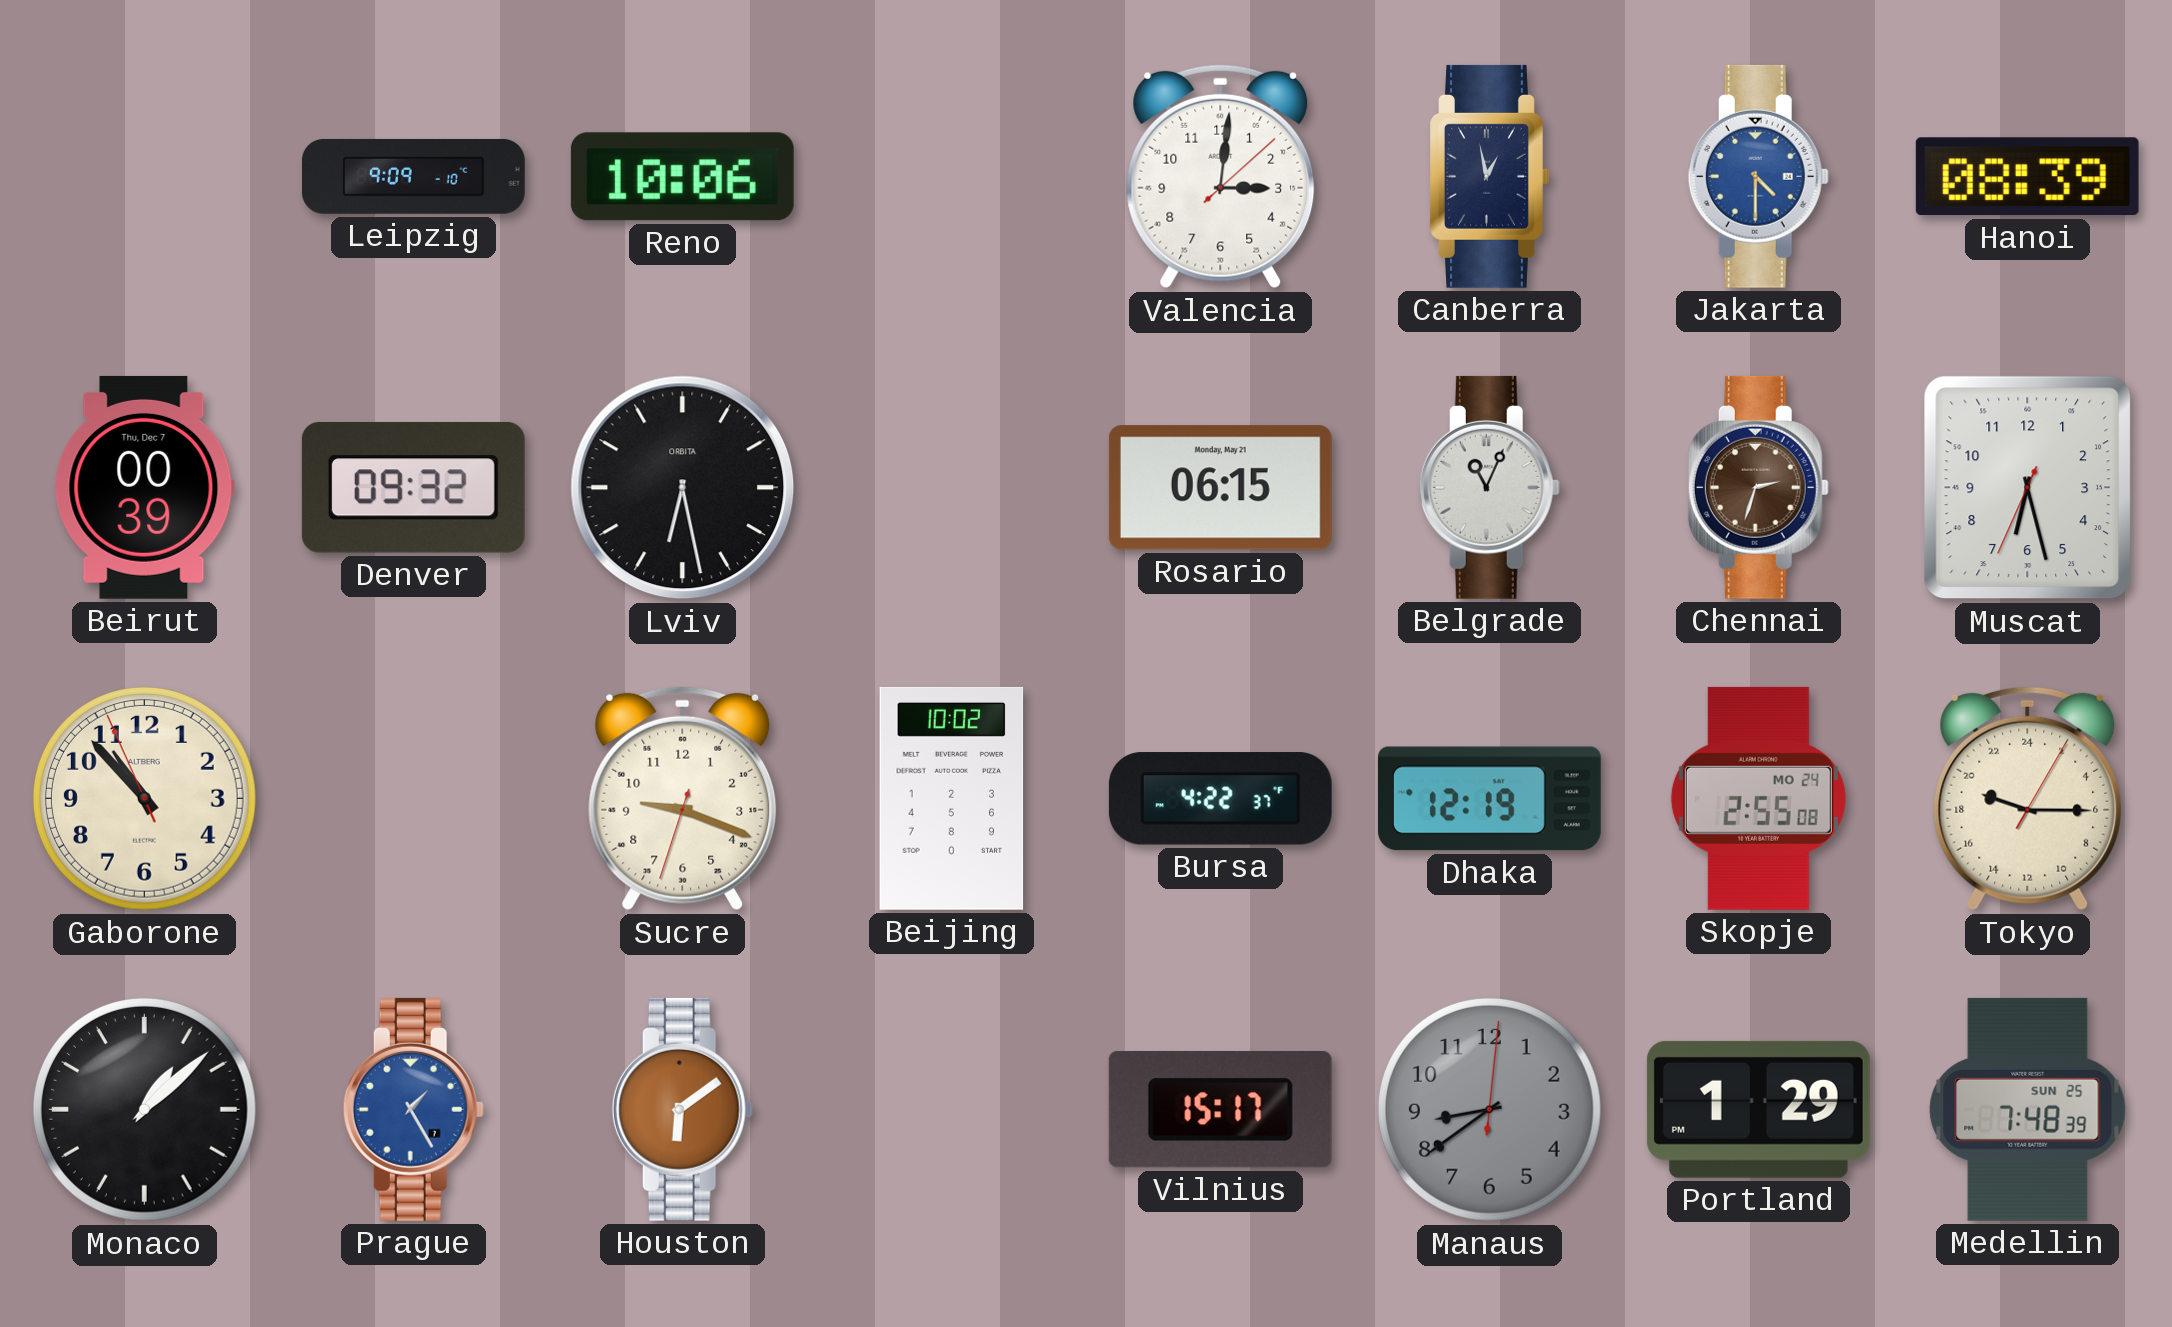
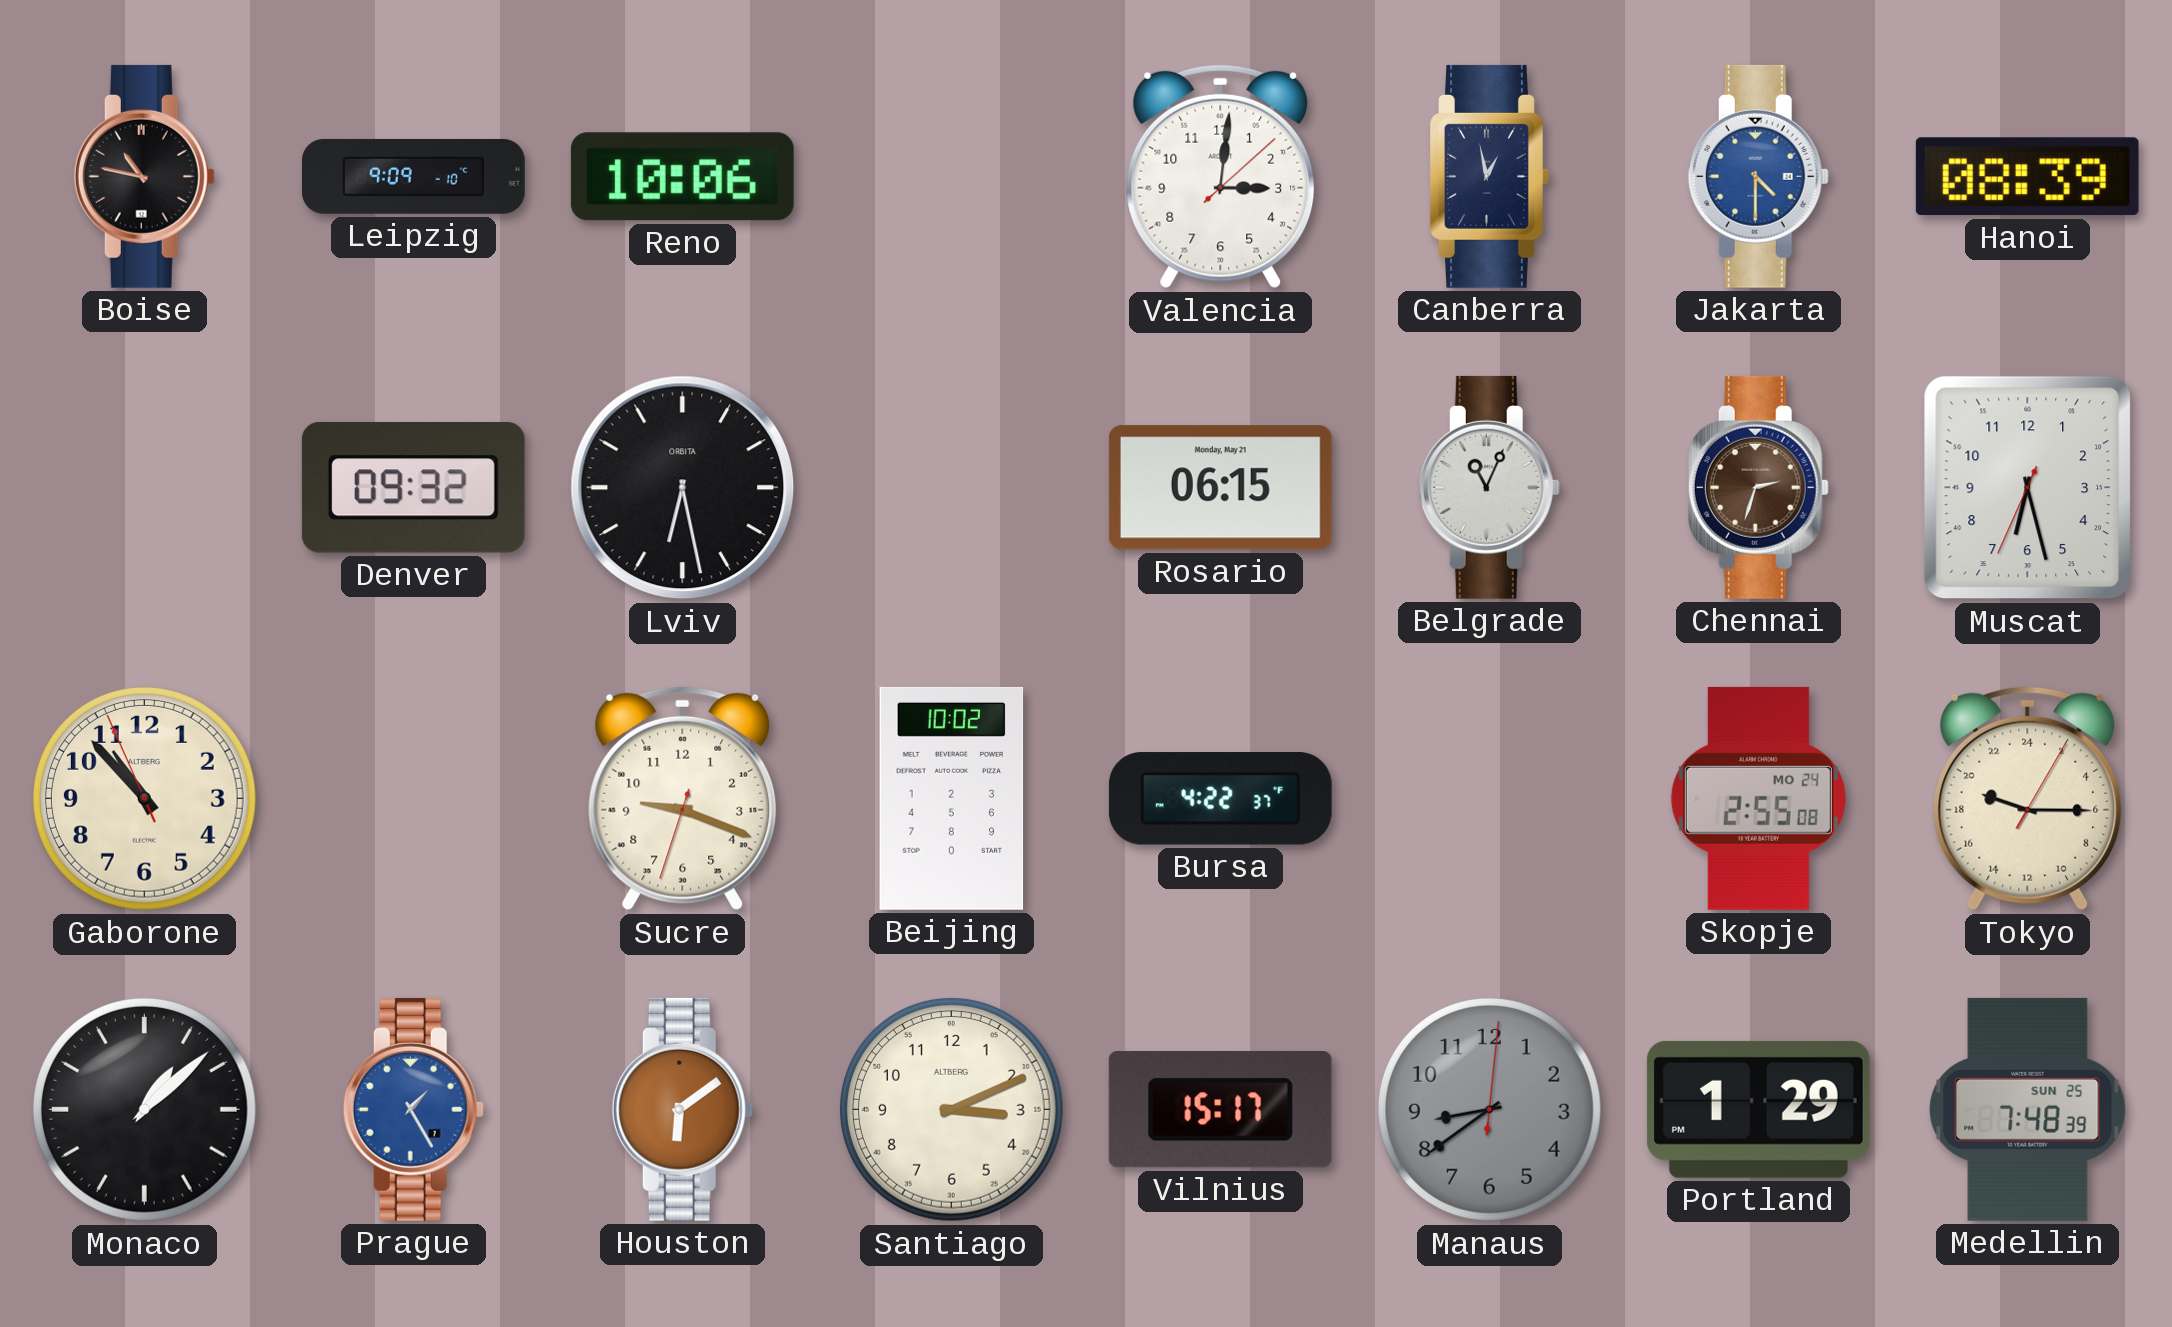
Boise: none -> 10:47 (144, 176)
Beirut: 00:39 -> none (144, 487)
Dhaka: 12:19 -> none (1489, 799)
Santiago: none -> 3:11 (951, 1109)
